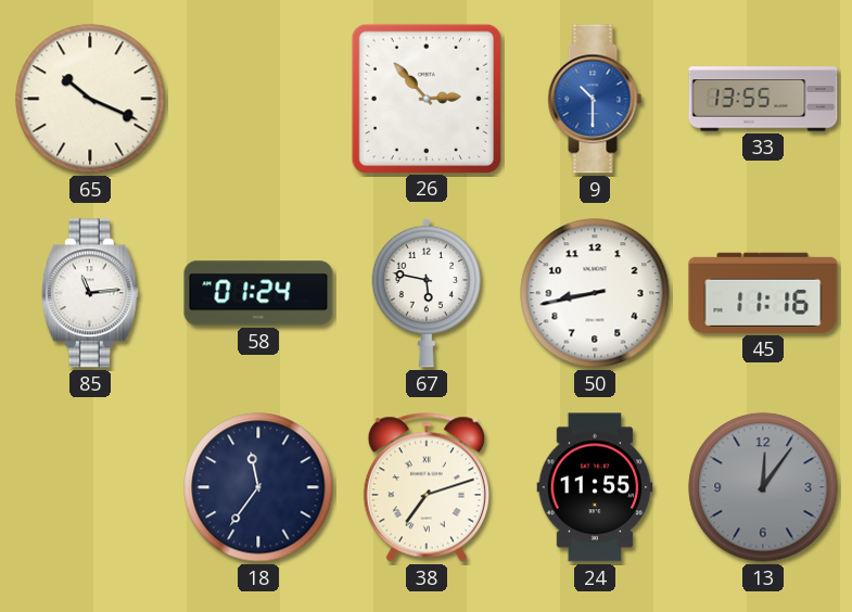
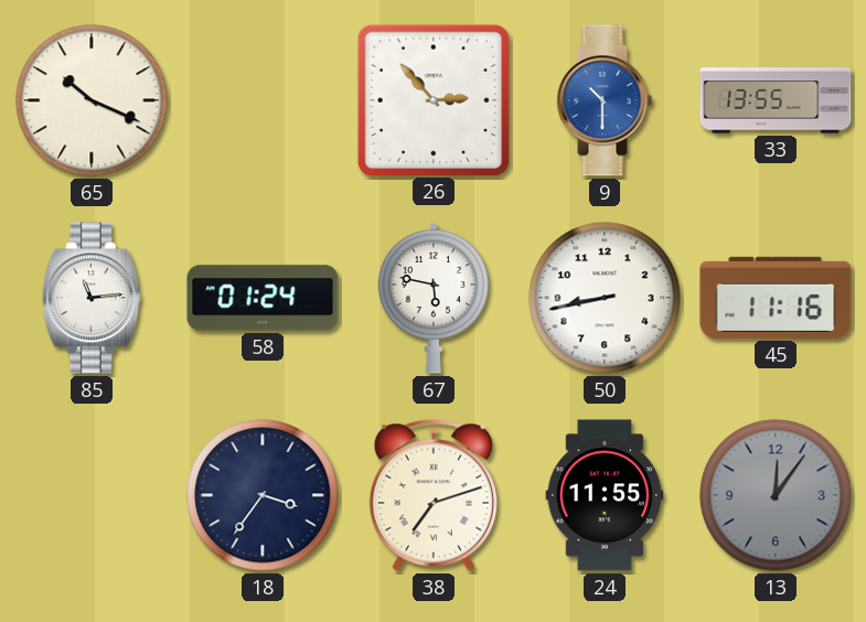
18: 11:36 -> 3:36 (263, 495)
